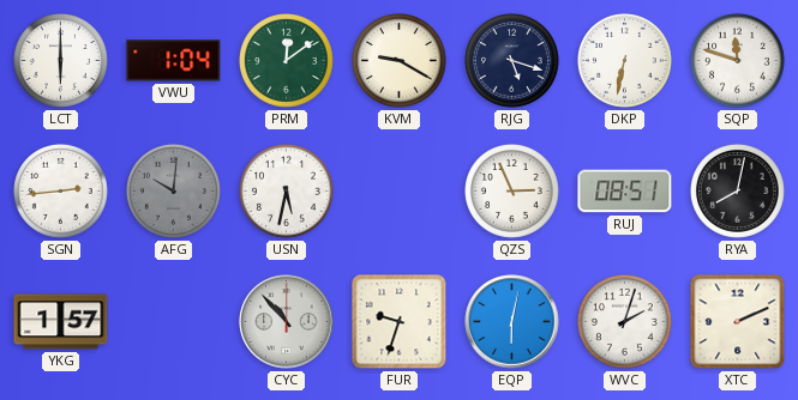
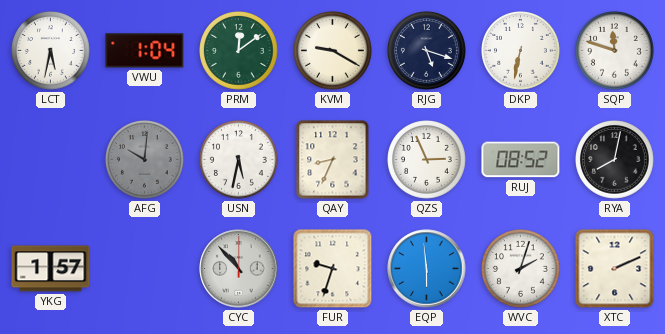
LCT: 6:00 -> 5:32 (51, 51)
SGN: 2:44 -> none (61, 192)
QAY: none -> 8:34 (333, 160)
RUJ: 08:51 -> 08:52 (521, 160)
EQP: 6:02 -> 5:59 (427, 269)
